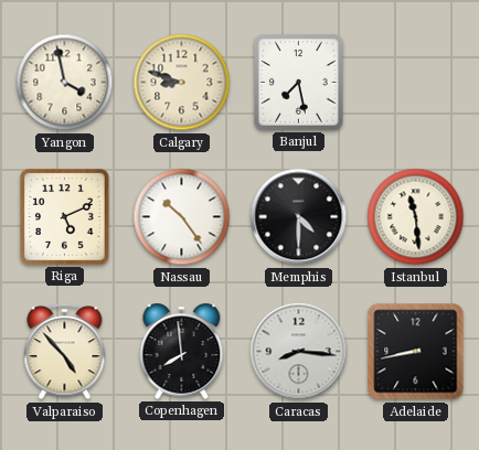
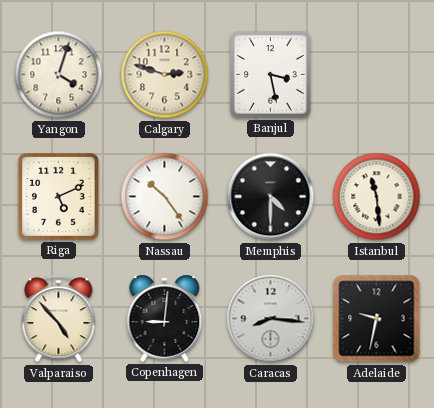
Yangon: 3:58 -> 4:03 (59, 75)
Calgary: 8:48 -> 2:48 (165, 75)
Banjul: 7:28 -> 3:28 (271, 75)
Copenhagen: 7:59 -> 9:01 (165, 318)
Adelaide: 8:43 -> 9:32 (377, 319)
